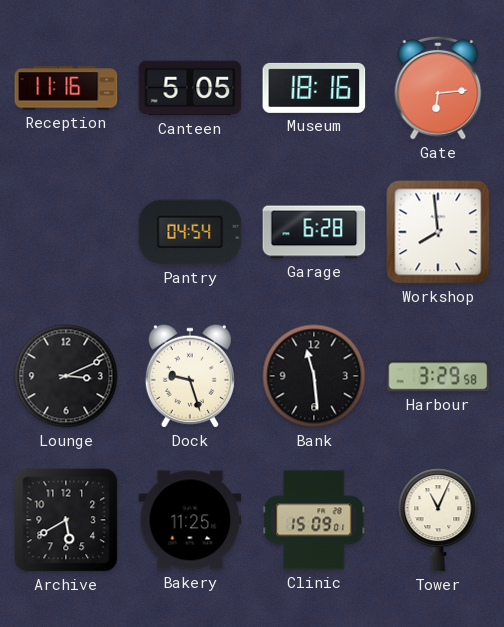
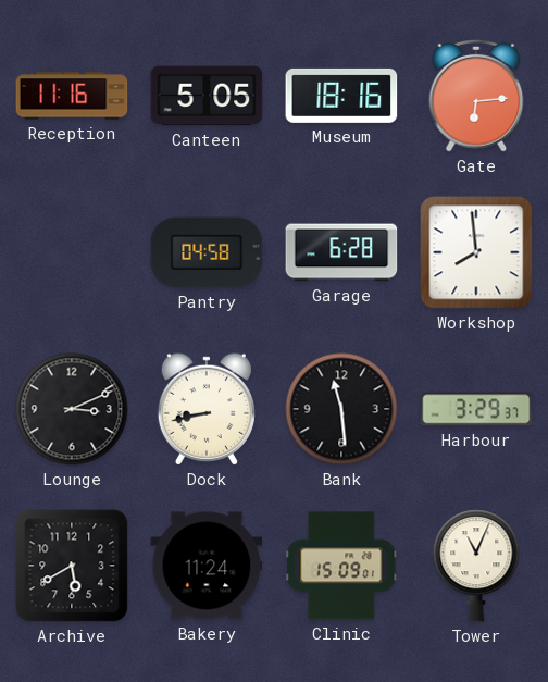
Pantry: 04:54 -> 04:58 (207, 252)
Dock: 9:27 -> 8:43 (207, 409)
Harbour: 3:29:58 -> 3:29:37 (476, 409)
Bakery: 11:25 -> 11:24 (207, 566)
